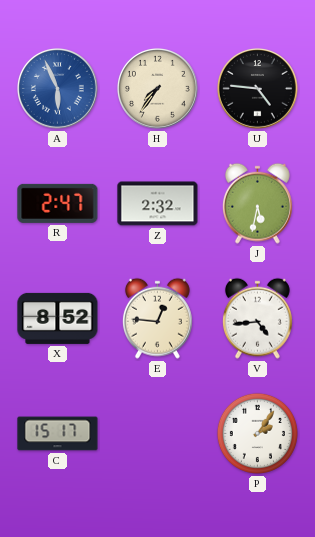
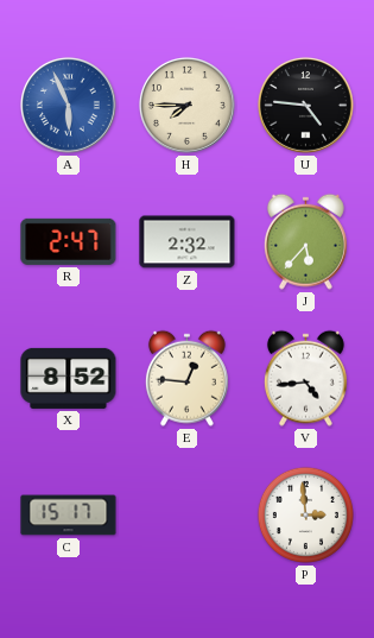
H: 7:36 -> 7:45 (186, 105)
J: 5:32 -> 5:37 (305, 241)
P: 2:06 -> 2:59 (305, 514)
